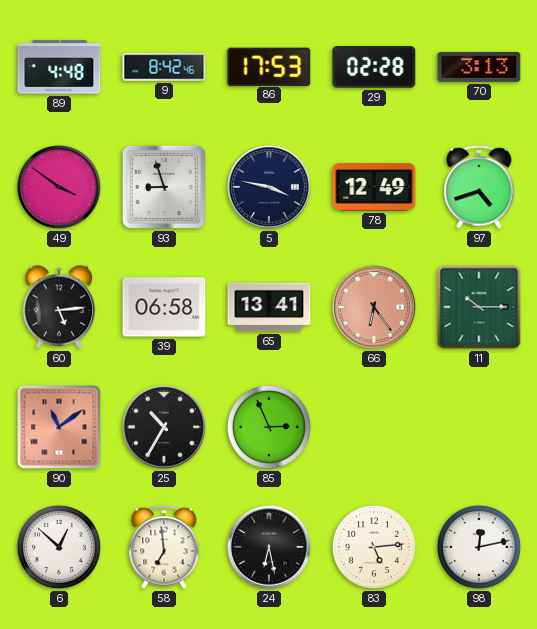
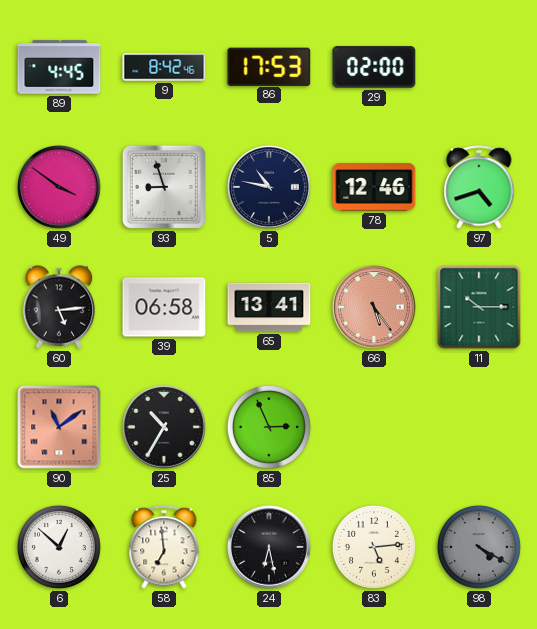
89: 4:48 -> 4:45 (59, 67)
29: 02:28 -> 02:00 (374, 67)
70: 3:13 -> none (479, 67)
5: 3:47 -> 10:47 (270, 188)
78: 12:49 -> 12:46 (374, 187)
66: 6:24 -> 5:24 (375, 308)
98: 12:13 -> 4:20 (479, 547)
98 dial: white -> grey (479, 547)
